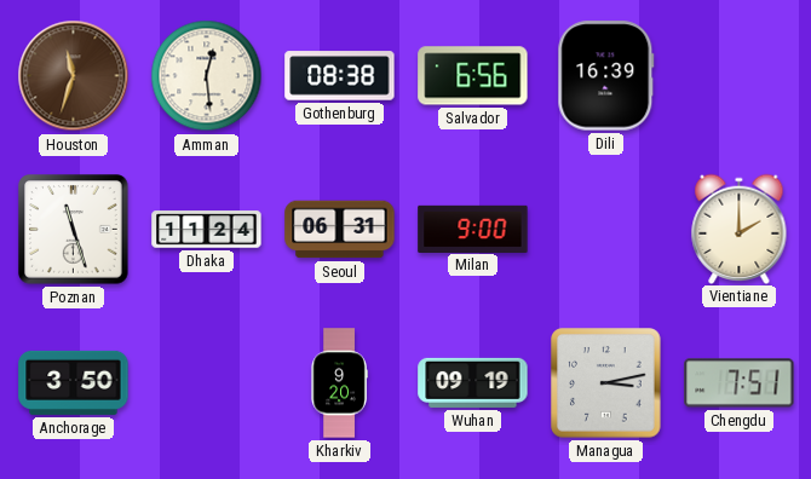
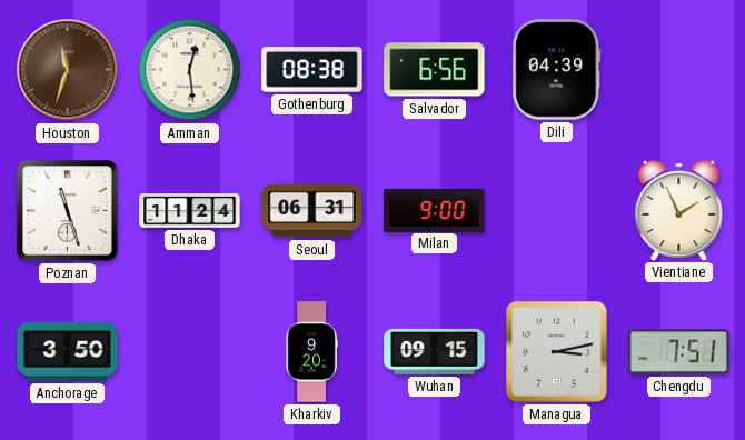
Dili: 16:39 -> 04:39 (557, 70)
Vientiane: 2:00 -> 1:56 (679, 210)
Wuhan: 09:19 -> 09:15 (435, 351)
